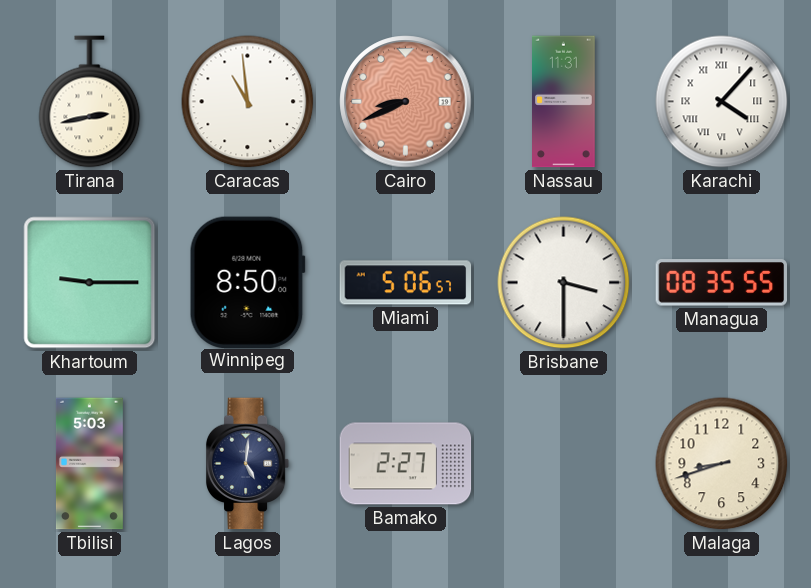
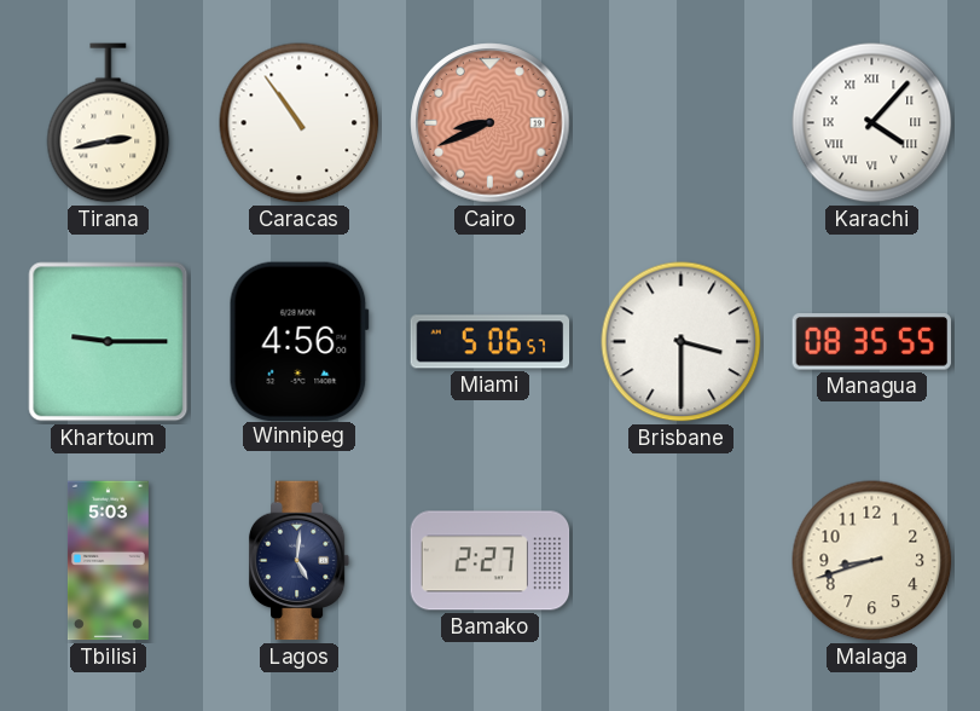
Caracas: 10:59 -> 10:54 (300, 123)
Nassau: 11:31 -> none (564, 102)
Winnipeg: 8:50 -> 4:56 (298, 341)
